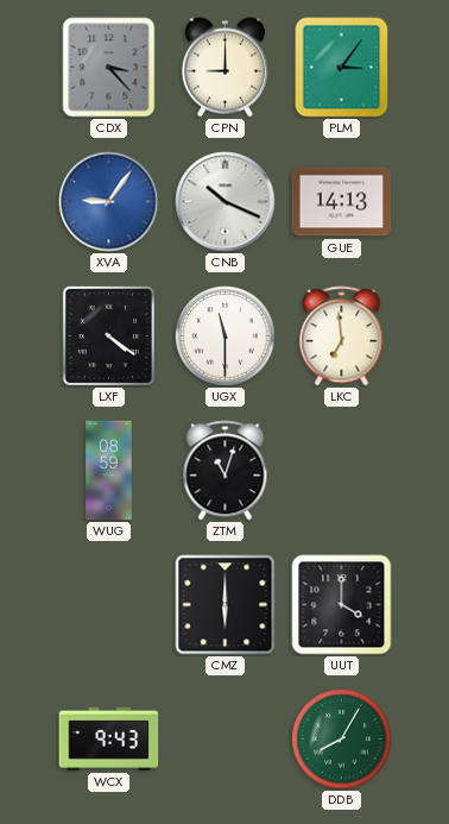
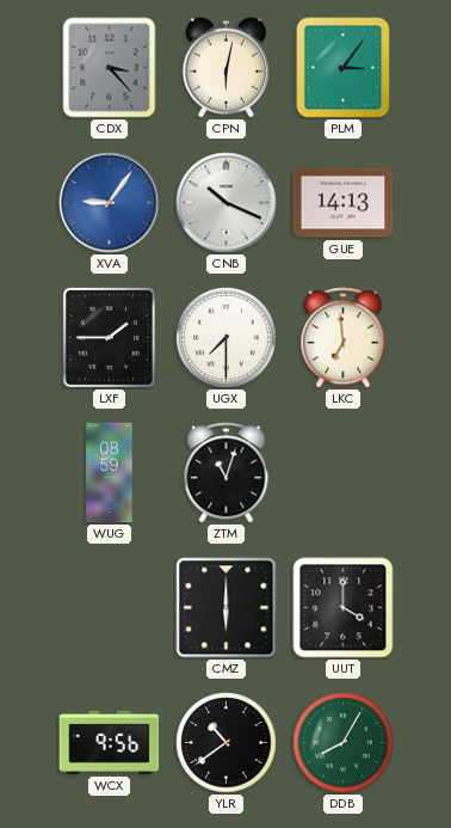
CPN: 9:00 -> 6:02 (225, 68)
LXF: 4:21 -> 1:45 (109, 337)
UGX: 11:30 -> 7:30 (227, 338)
WCX: 9:43 -> 9:56 (110, 742)
YLR: none -> 10:39 (227, 743)
